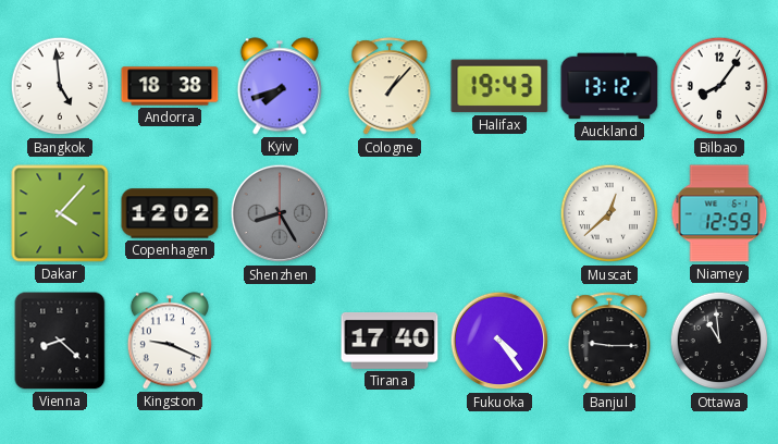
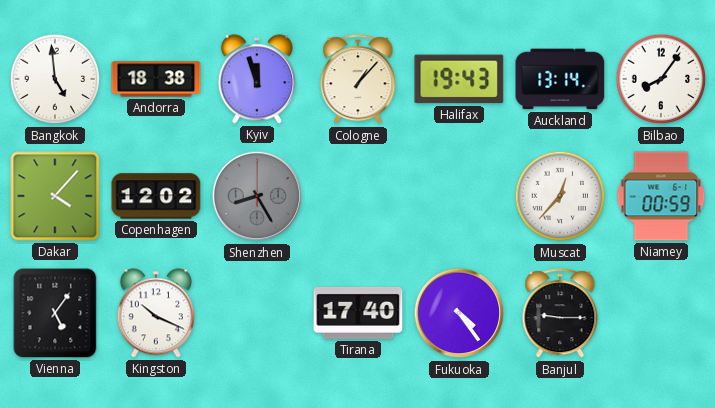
Kyiv: 7:42 -> 11:57 (257, 79)
Auckland: 13:12 -> 13:14 (560, 79)
Muscat: 12:38 -> 12:37 (560, 196)
Niamey: 12:59 -> 00:59 (661, 196)
Vienna: 8:22 -> 5:06 (55, 313)
Kingston: 9:19 -> 10:19 (156, 313)
Ottawa: 10:59 -> none (719, 341)
